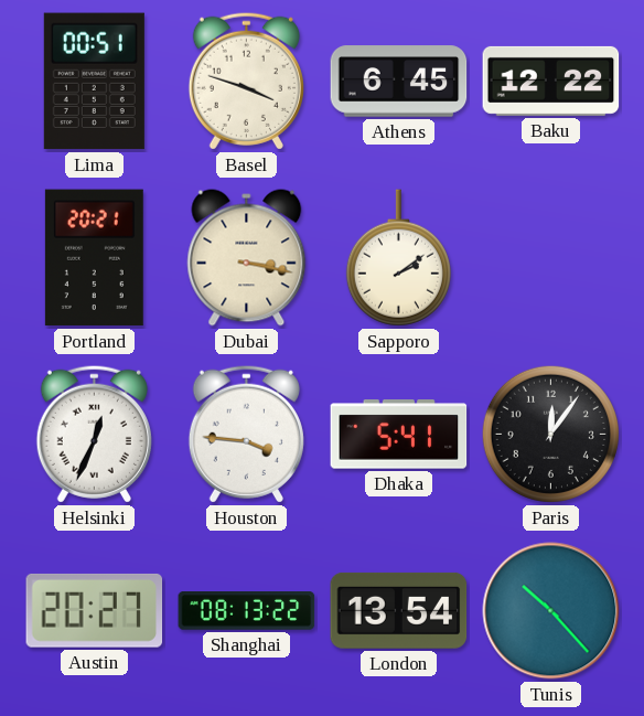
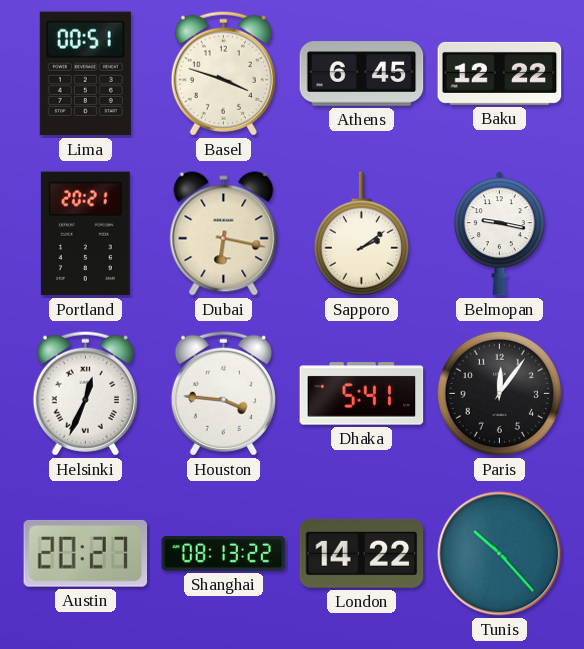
Dubai: 3:17 -> 6:17 (224, 234)
Belmopan: none -> 9:17 (499, 234)
London: 13:54 -> 14:22 (362, 553)
